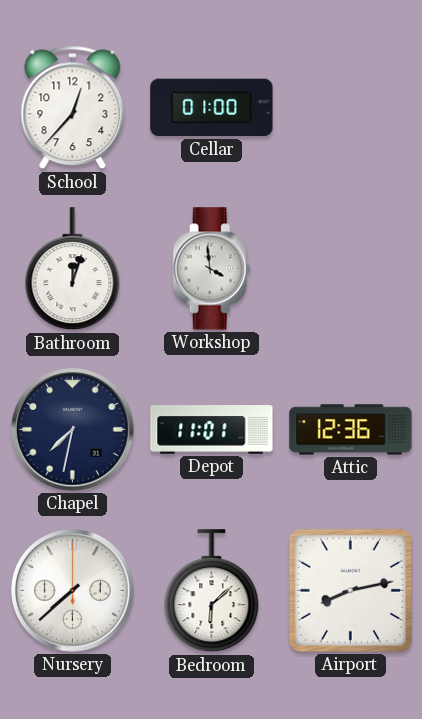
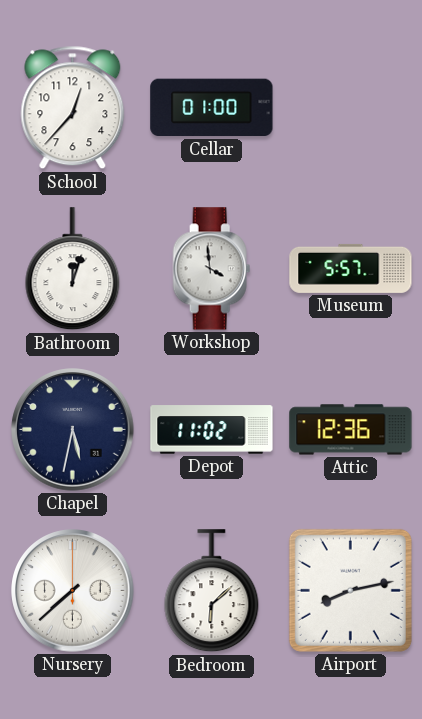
Museum: none -> 5:57 (351, 268)
Chapel: 7:32 -> 5:32 (73, 430)
Depot: 11:01 -> 11:02 (212, 430)
